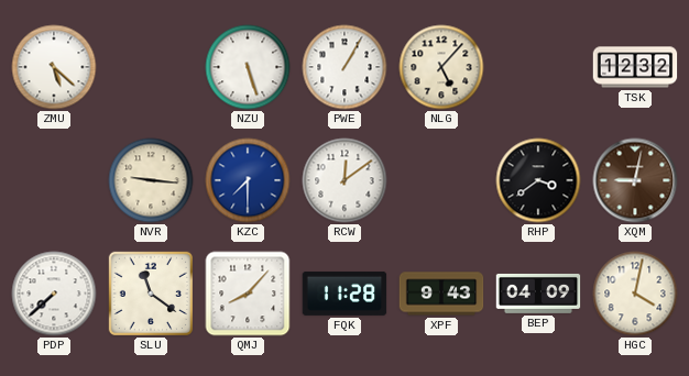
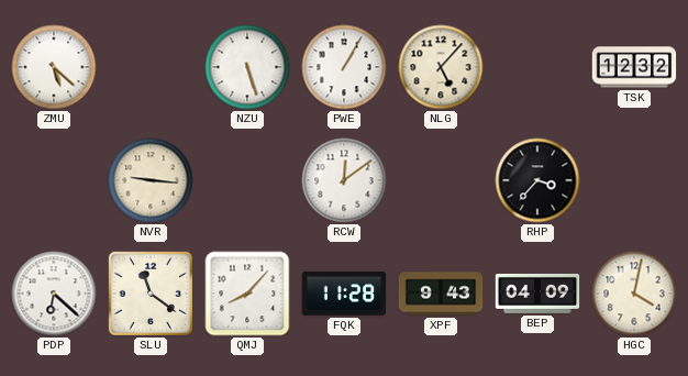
KZC: 7:30 -> none (248, 180)
RHP: 3:39 -> 3:37 (537, 180)
XQM: 9:02 -> none (635, 180)
PDP: 7:38 -> 6:22 (54, 294)
